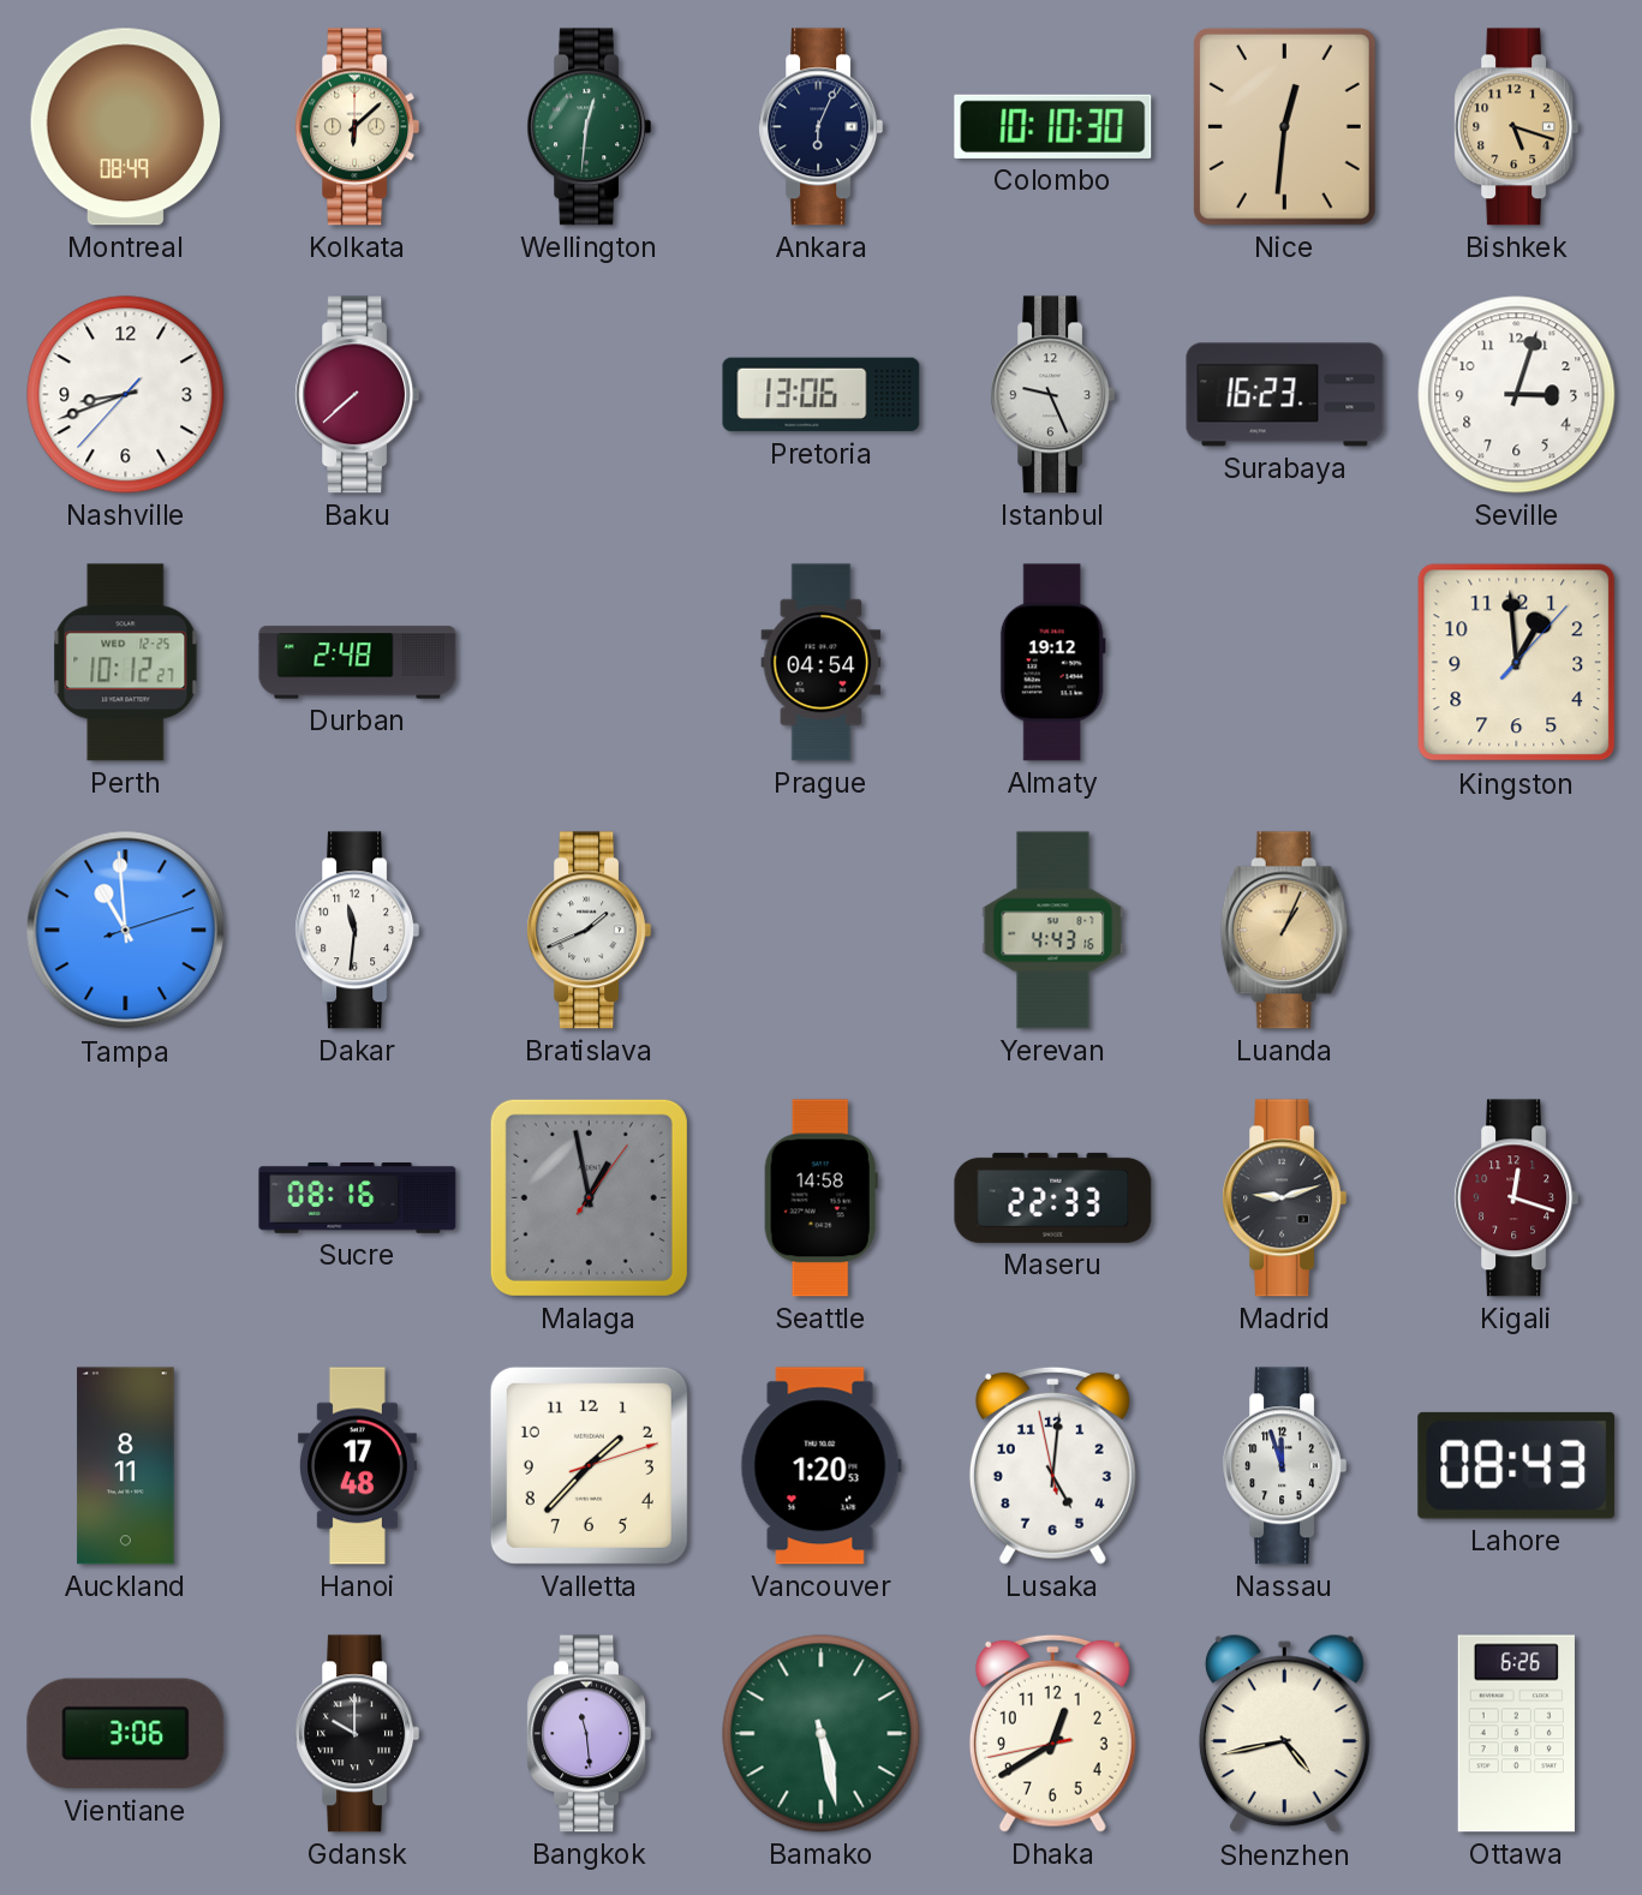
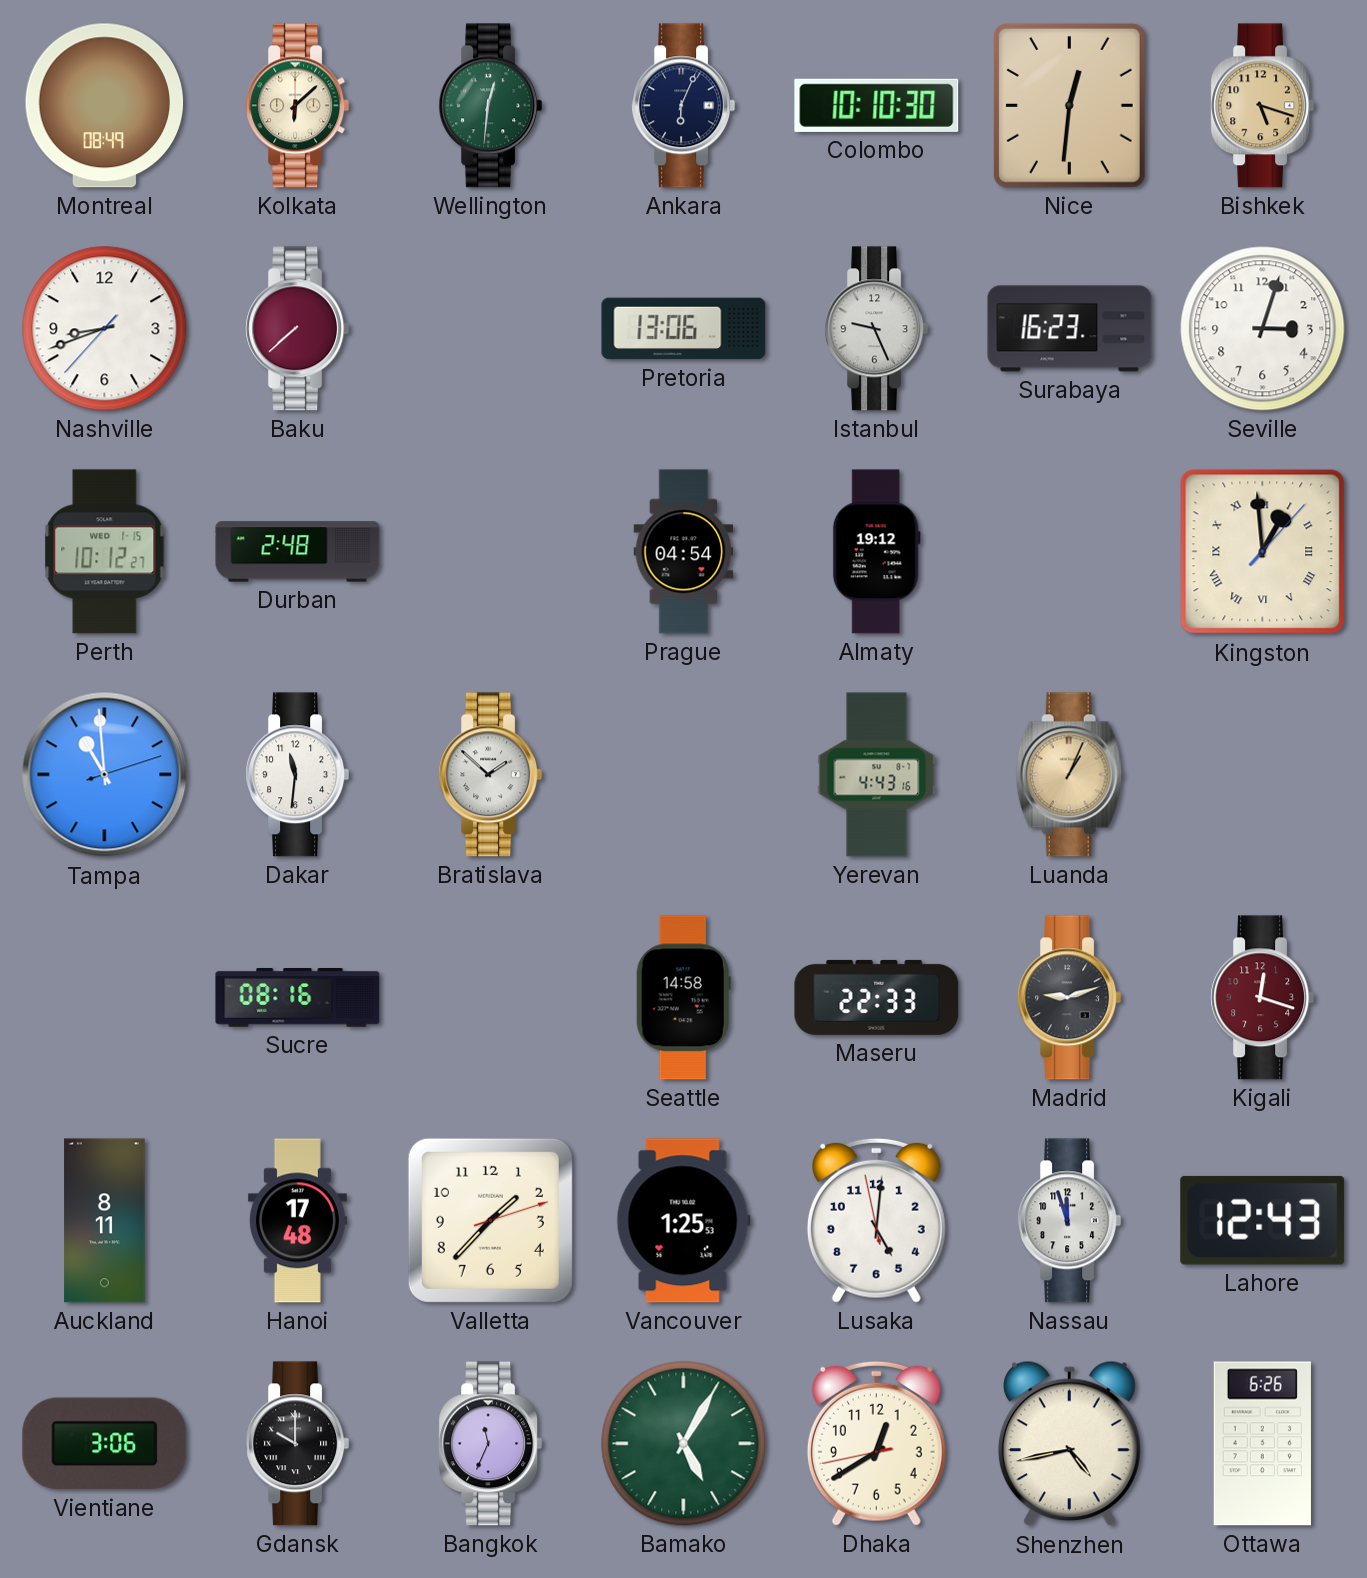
Perth date: WED 12-25 -> WED 1-15 (105, 552)
Kingston numerals: Arabic -> Roman (1263, 552)
Bratislava: 1:41 -> 1:52 (491, 775)
Malaga: 12:58 -> none (589, 1197)
Vancouver: 1:20 -> 1:25 (683, 1221)
Lahore: 08:43 -> 12:43 (1263, 1220)
Bangkok: 11:29 -> 11:34 (491, 1444)
Bamako: 5:28 -> 5:05 (684, 1444)
